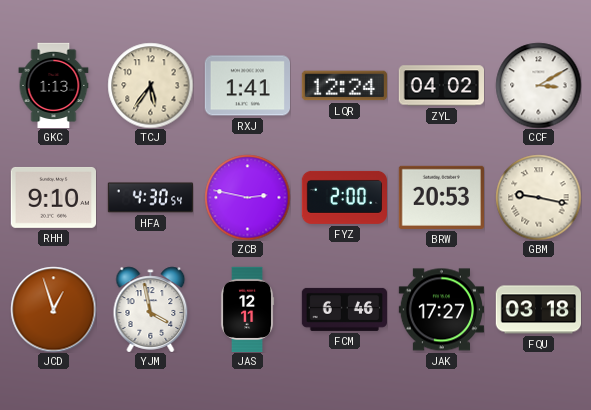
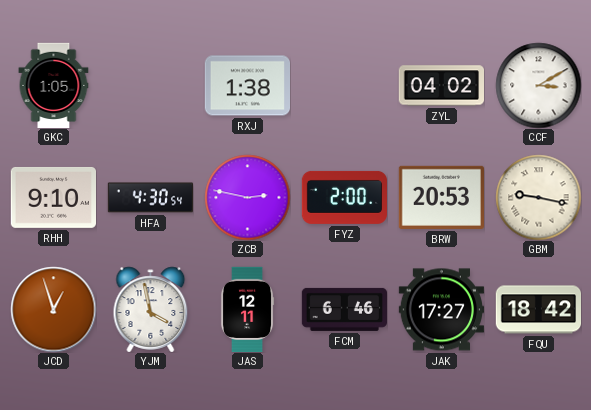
GKC: 1:13 -> 1:05 (54, 85)
TCJ: 5:36 -> none (150, 85)
RXJ: 1:41 -> 1:38 (247, 86)
LQR: 12:24 -> none (344, 86)
FQU: 03:18 -> 18:42 (538, 310)
